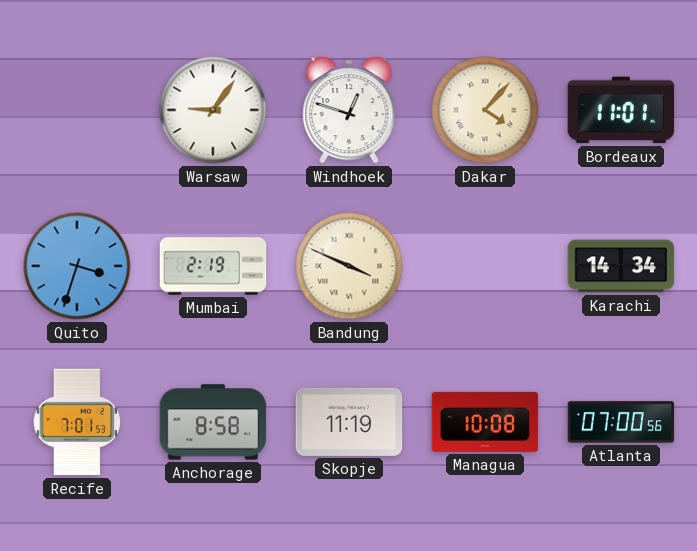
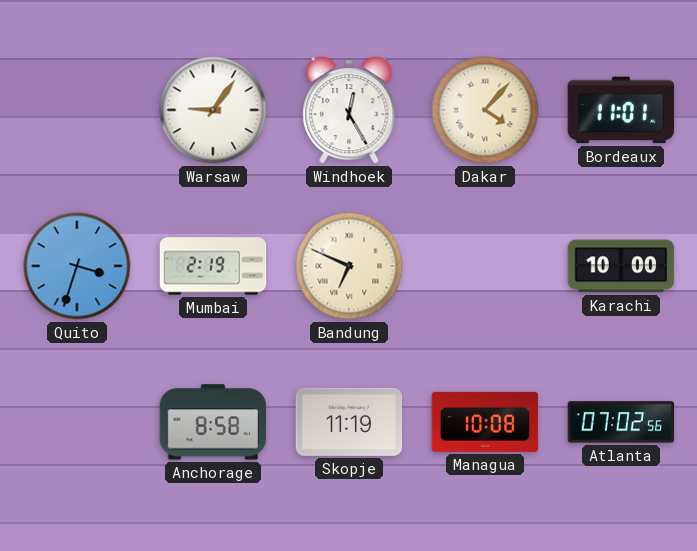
Windhoek: 12:48 -> 12:25 (349, 110)
Bandung: 3:49 -> 6:49 (349, 266)
Karachi: 14:34 -> 10:00 (621, 266)
Recife: 7:01 -> none (77, 422)
Atlanta: 07:00 -> 07:02 (621, 422)
